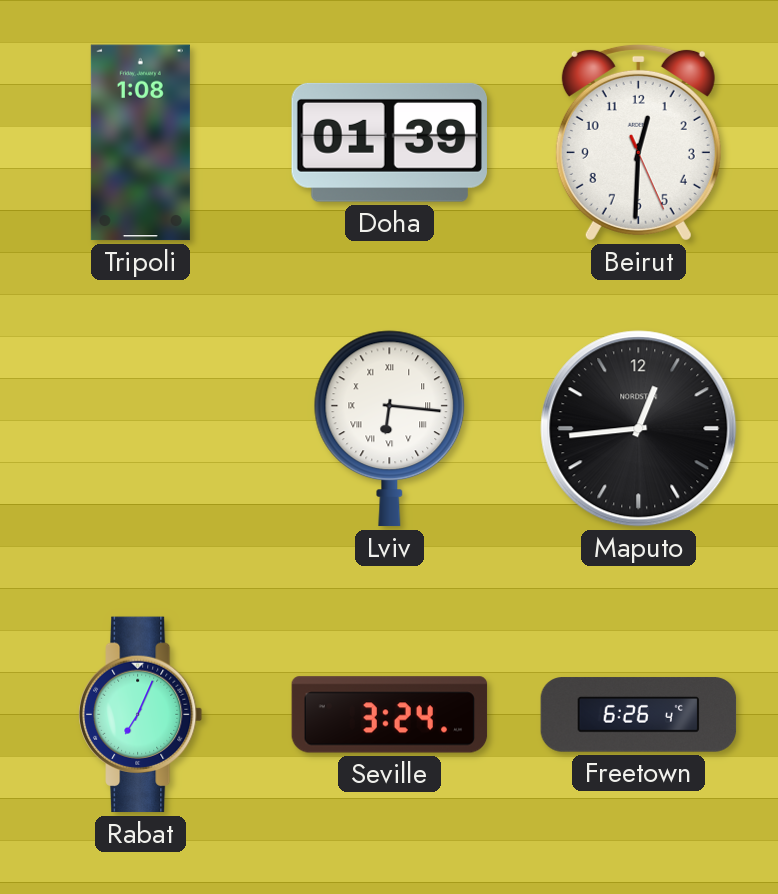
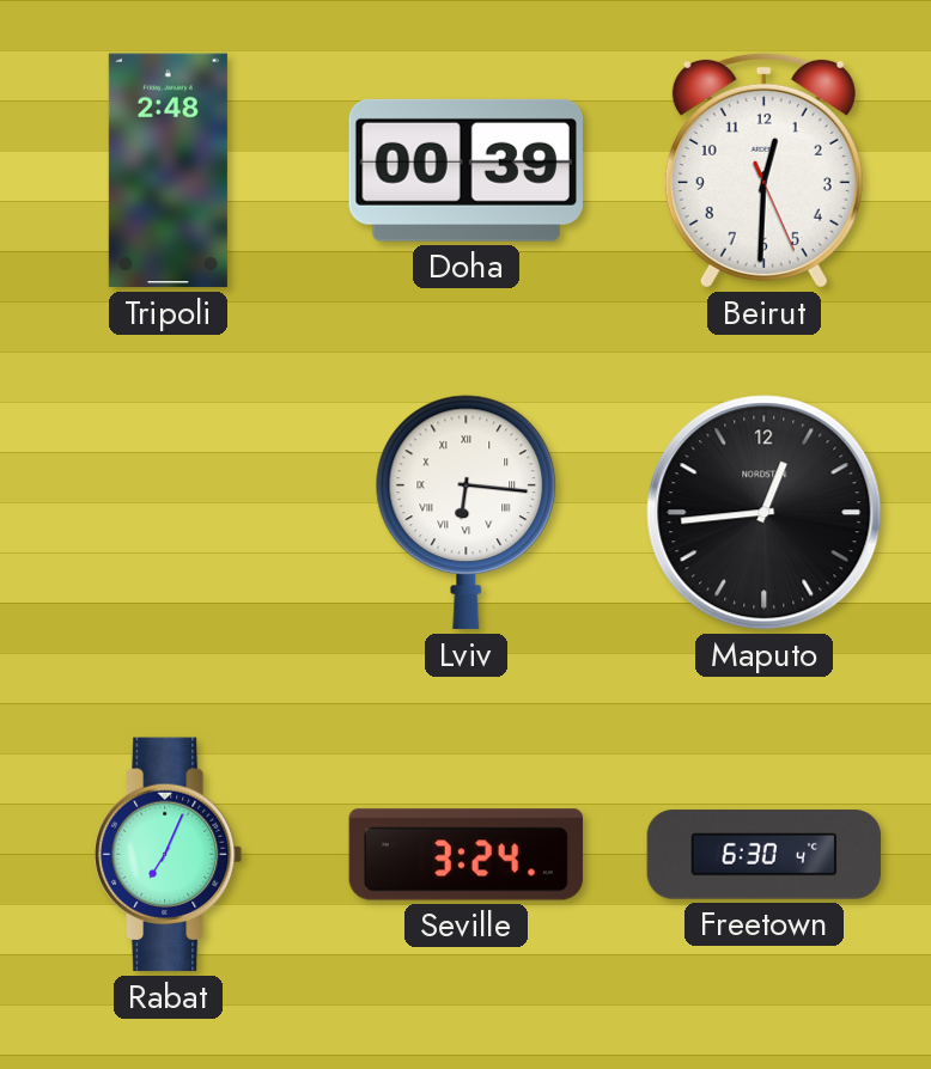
Tripoli: 1:08 -> 2:48 (168, 171)
Doha: 01:39 -> 00:39 (465, 170)
Freetown: 6:26 -> 6:30 (765, 855)
